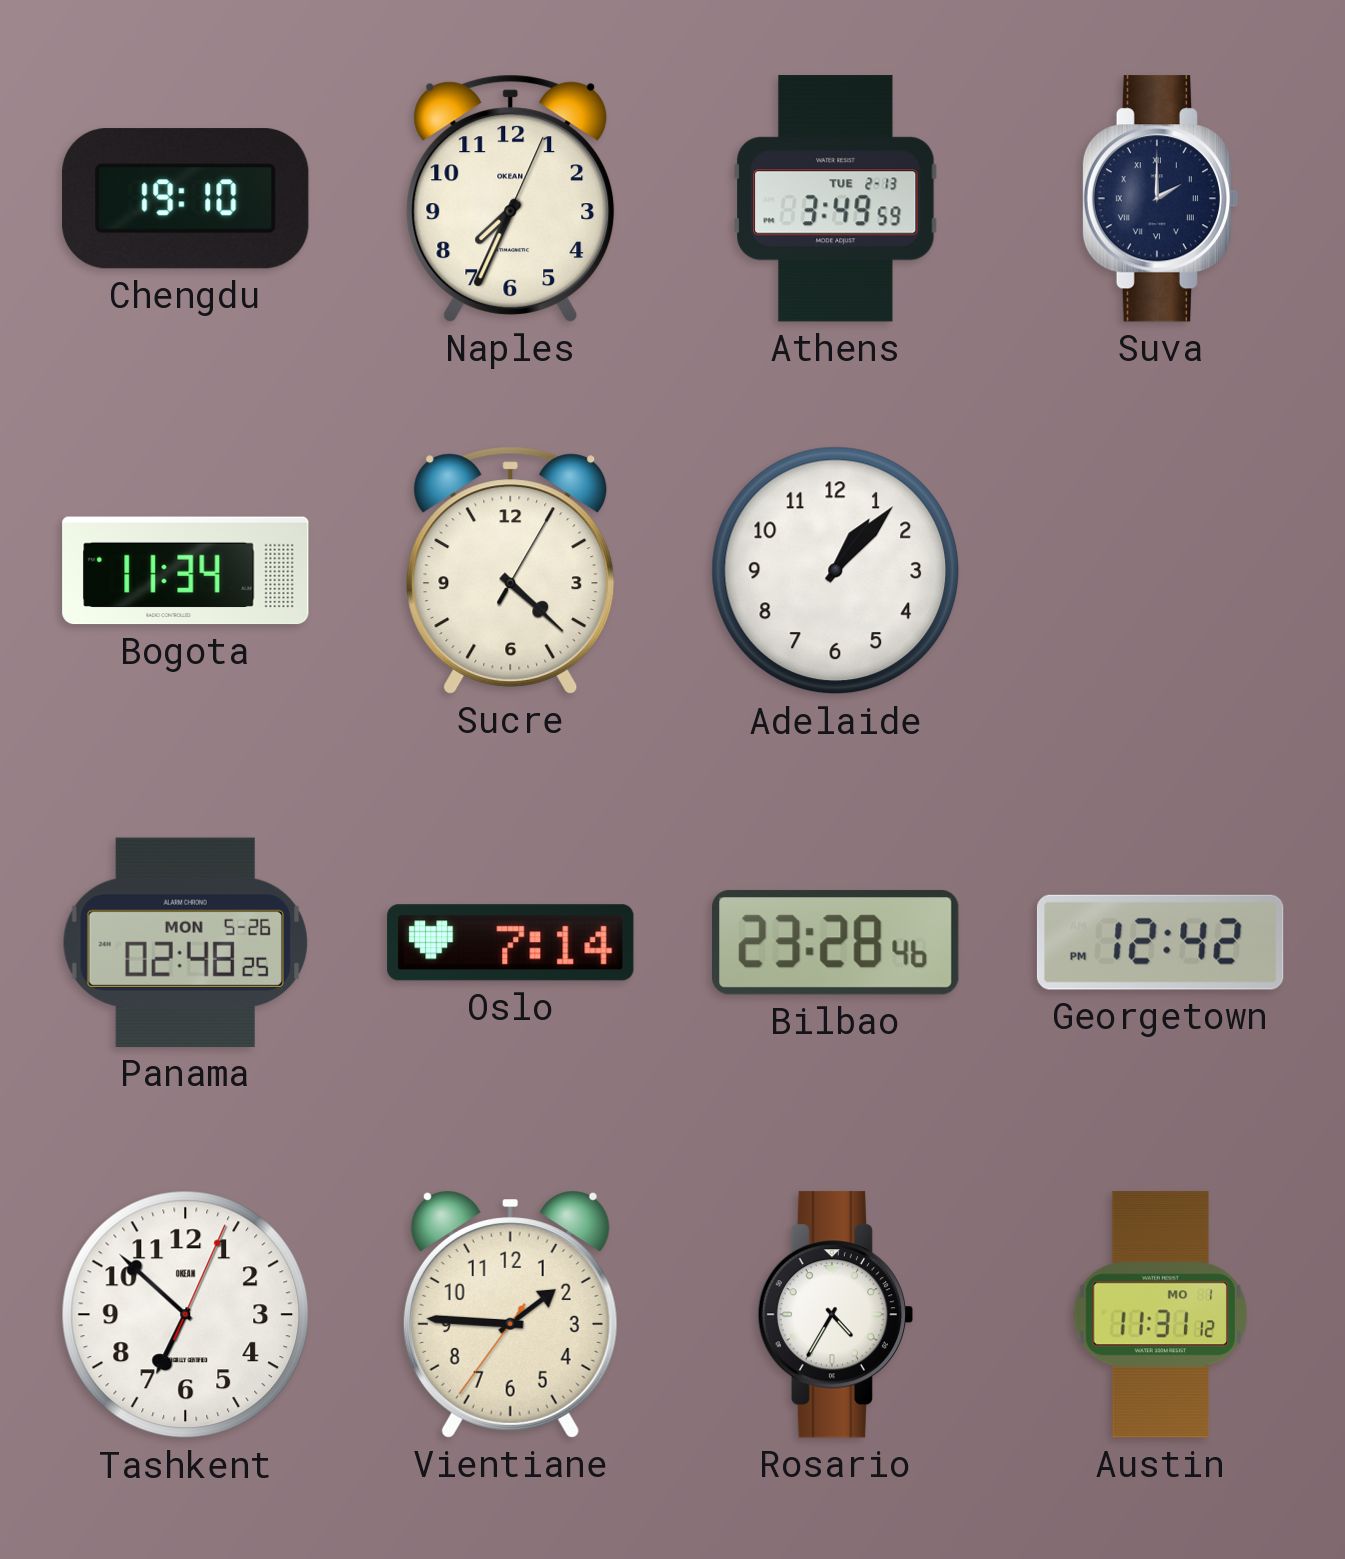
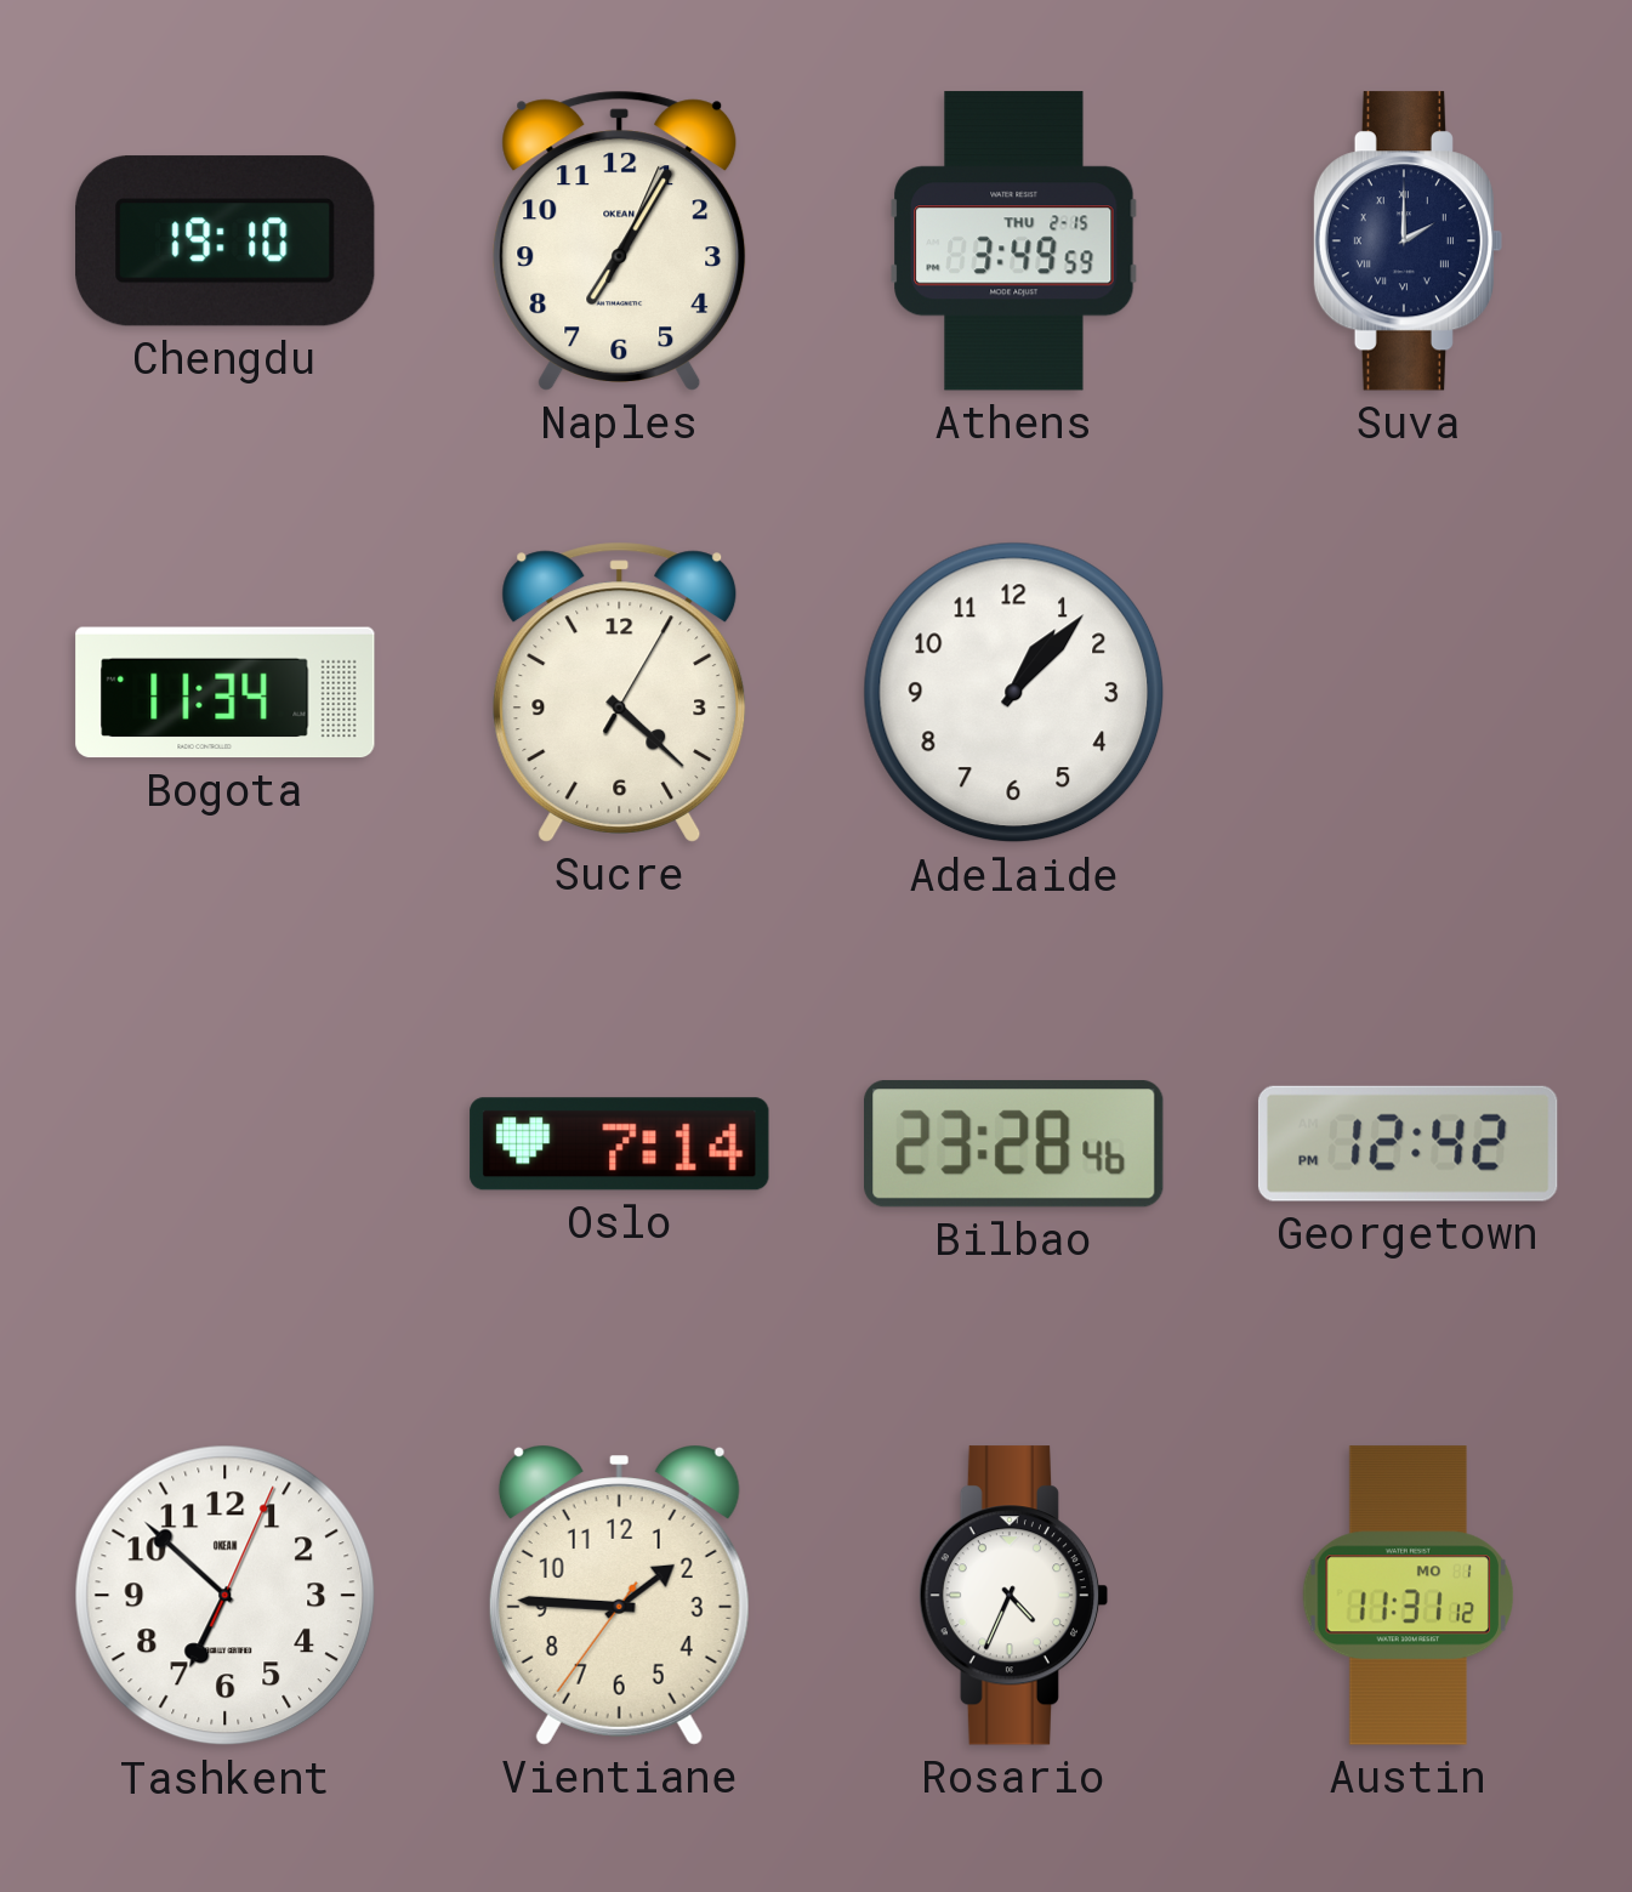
Naples: 7:34 -> 7:05 (620, 240)
Athens date: TUE 2-13 -> THU 2-15 (1014, 242)
Panama: 02:48 -> none (185, 942)
Rosario: 4:35 -> 4:34 (1013, 1596)
